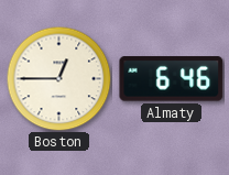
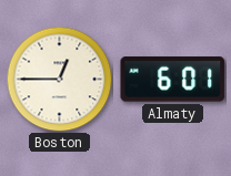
Almaty: 6:46 -> 6:01 (173, 80)
